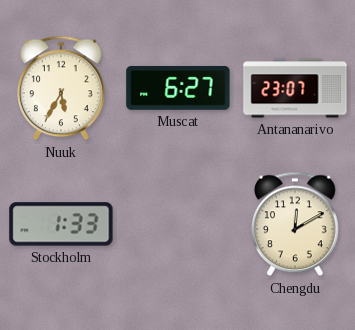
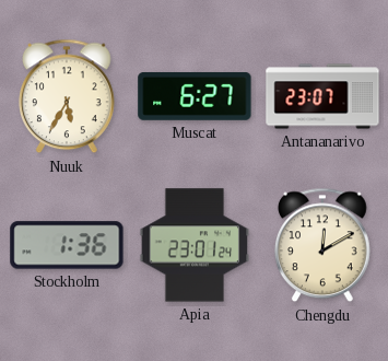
Stockholm: 1:33 -> 1:36 (67, 245)
Apia: none -> 23:01 (195, 245)
